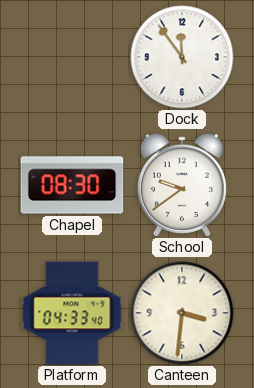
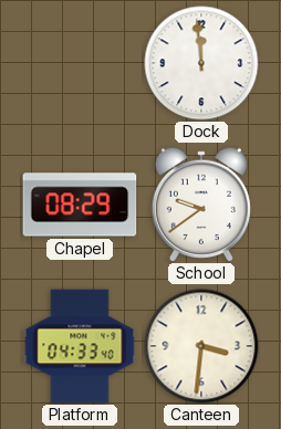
Dock: 11:54 -> 11:59 (201, 63)
Chapel: 08:30 -> 08:29 (80, 205)
